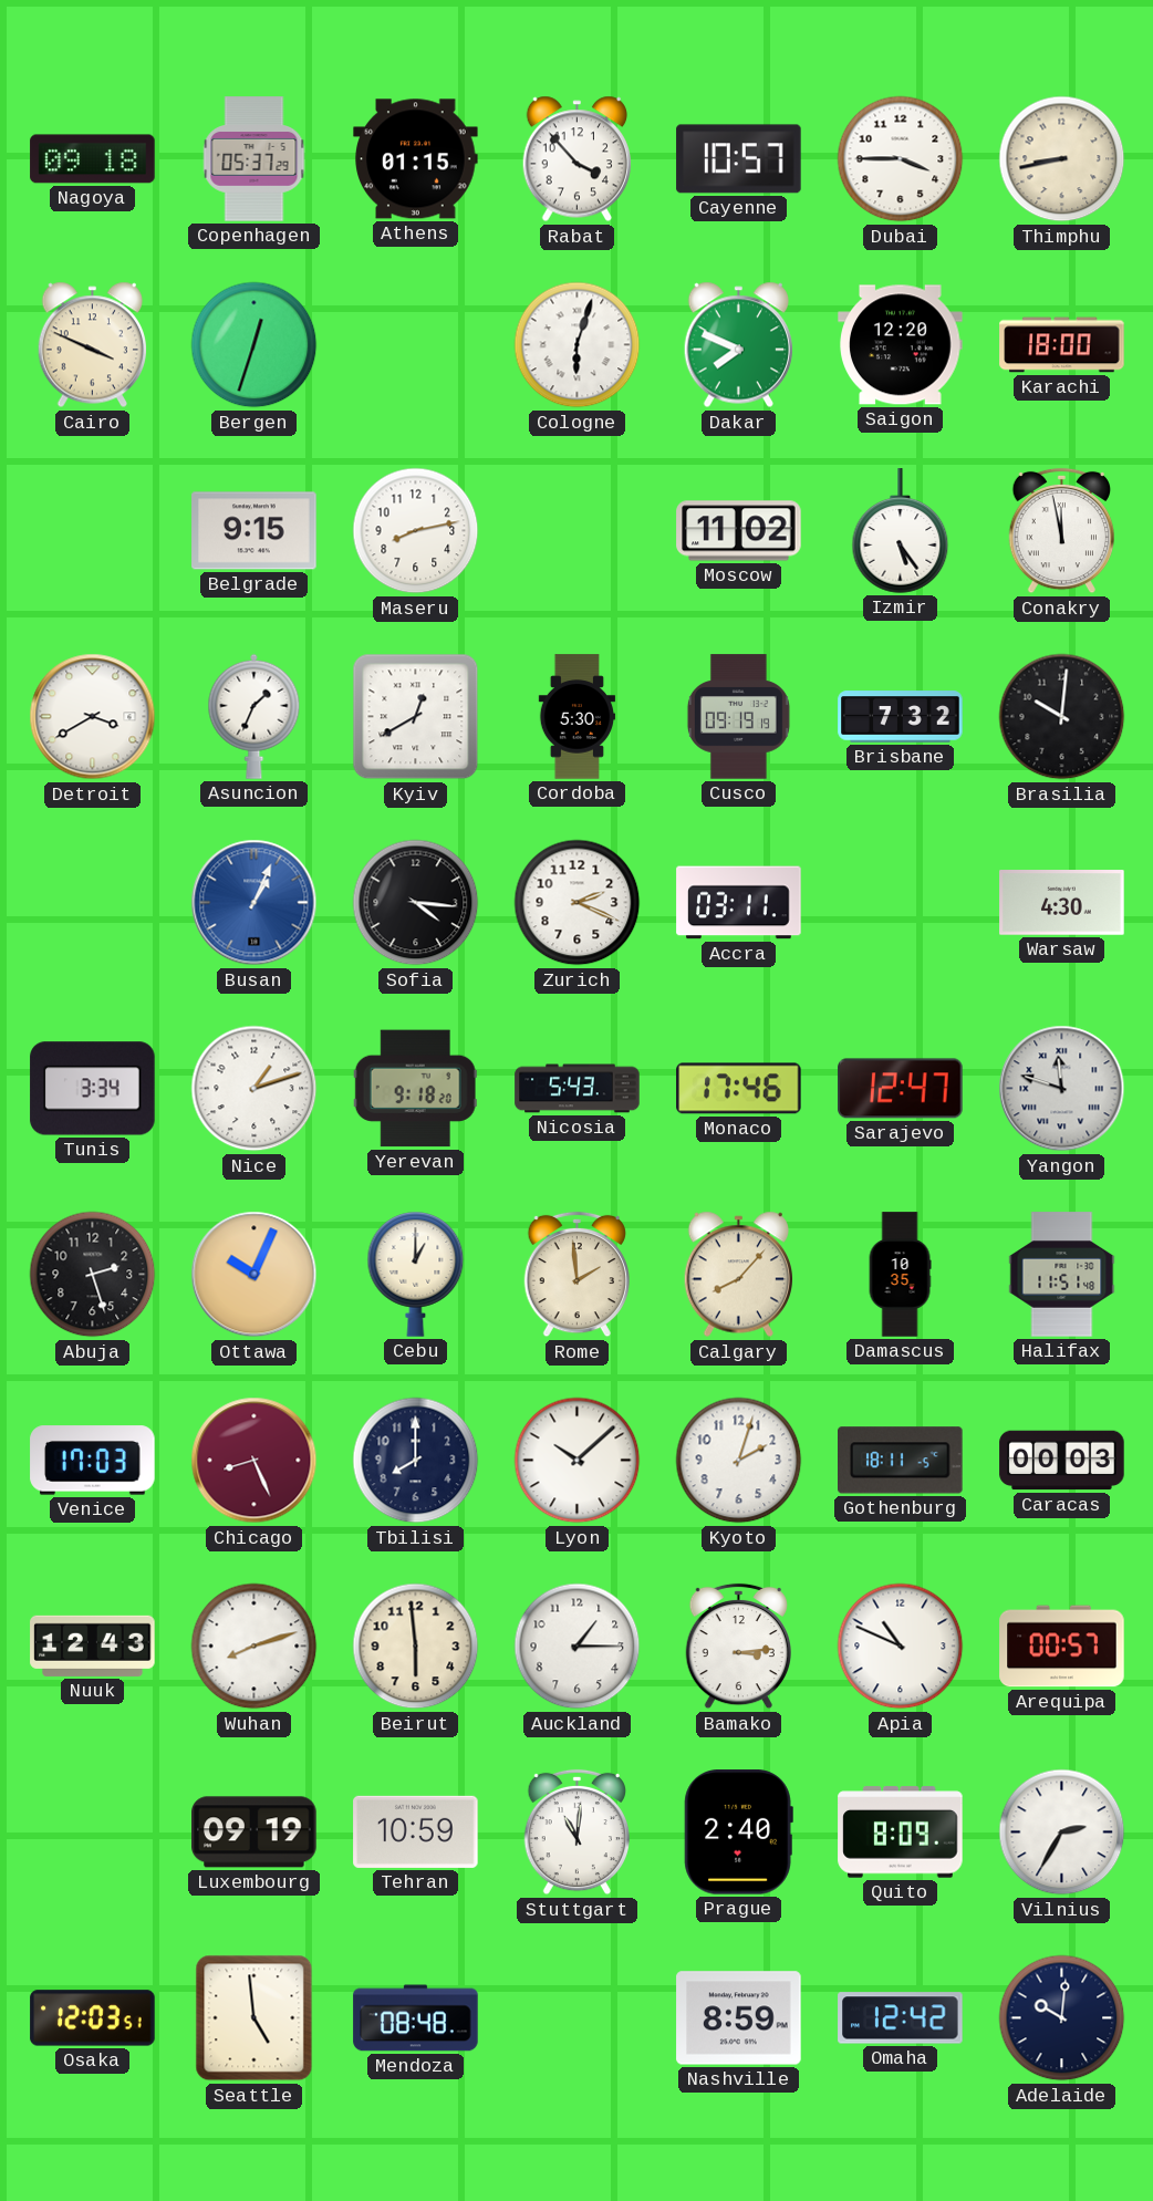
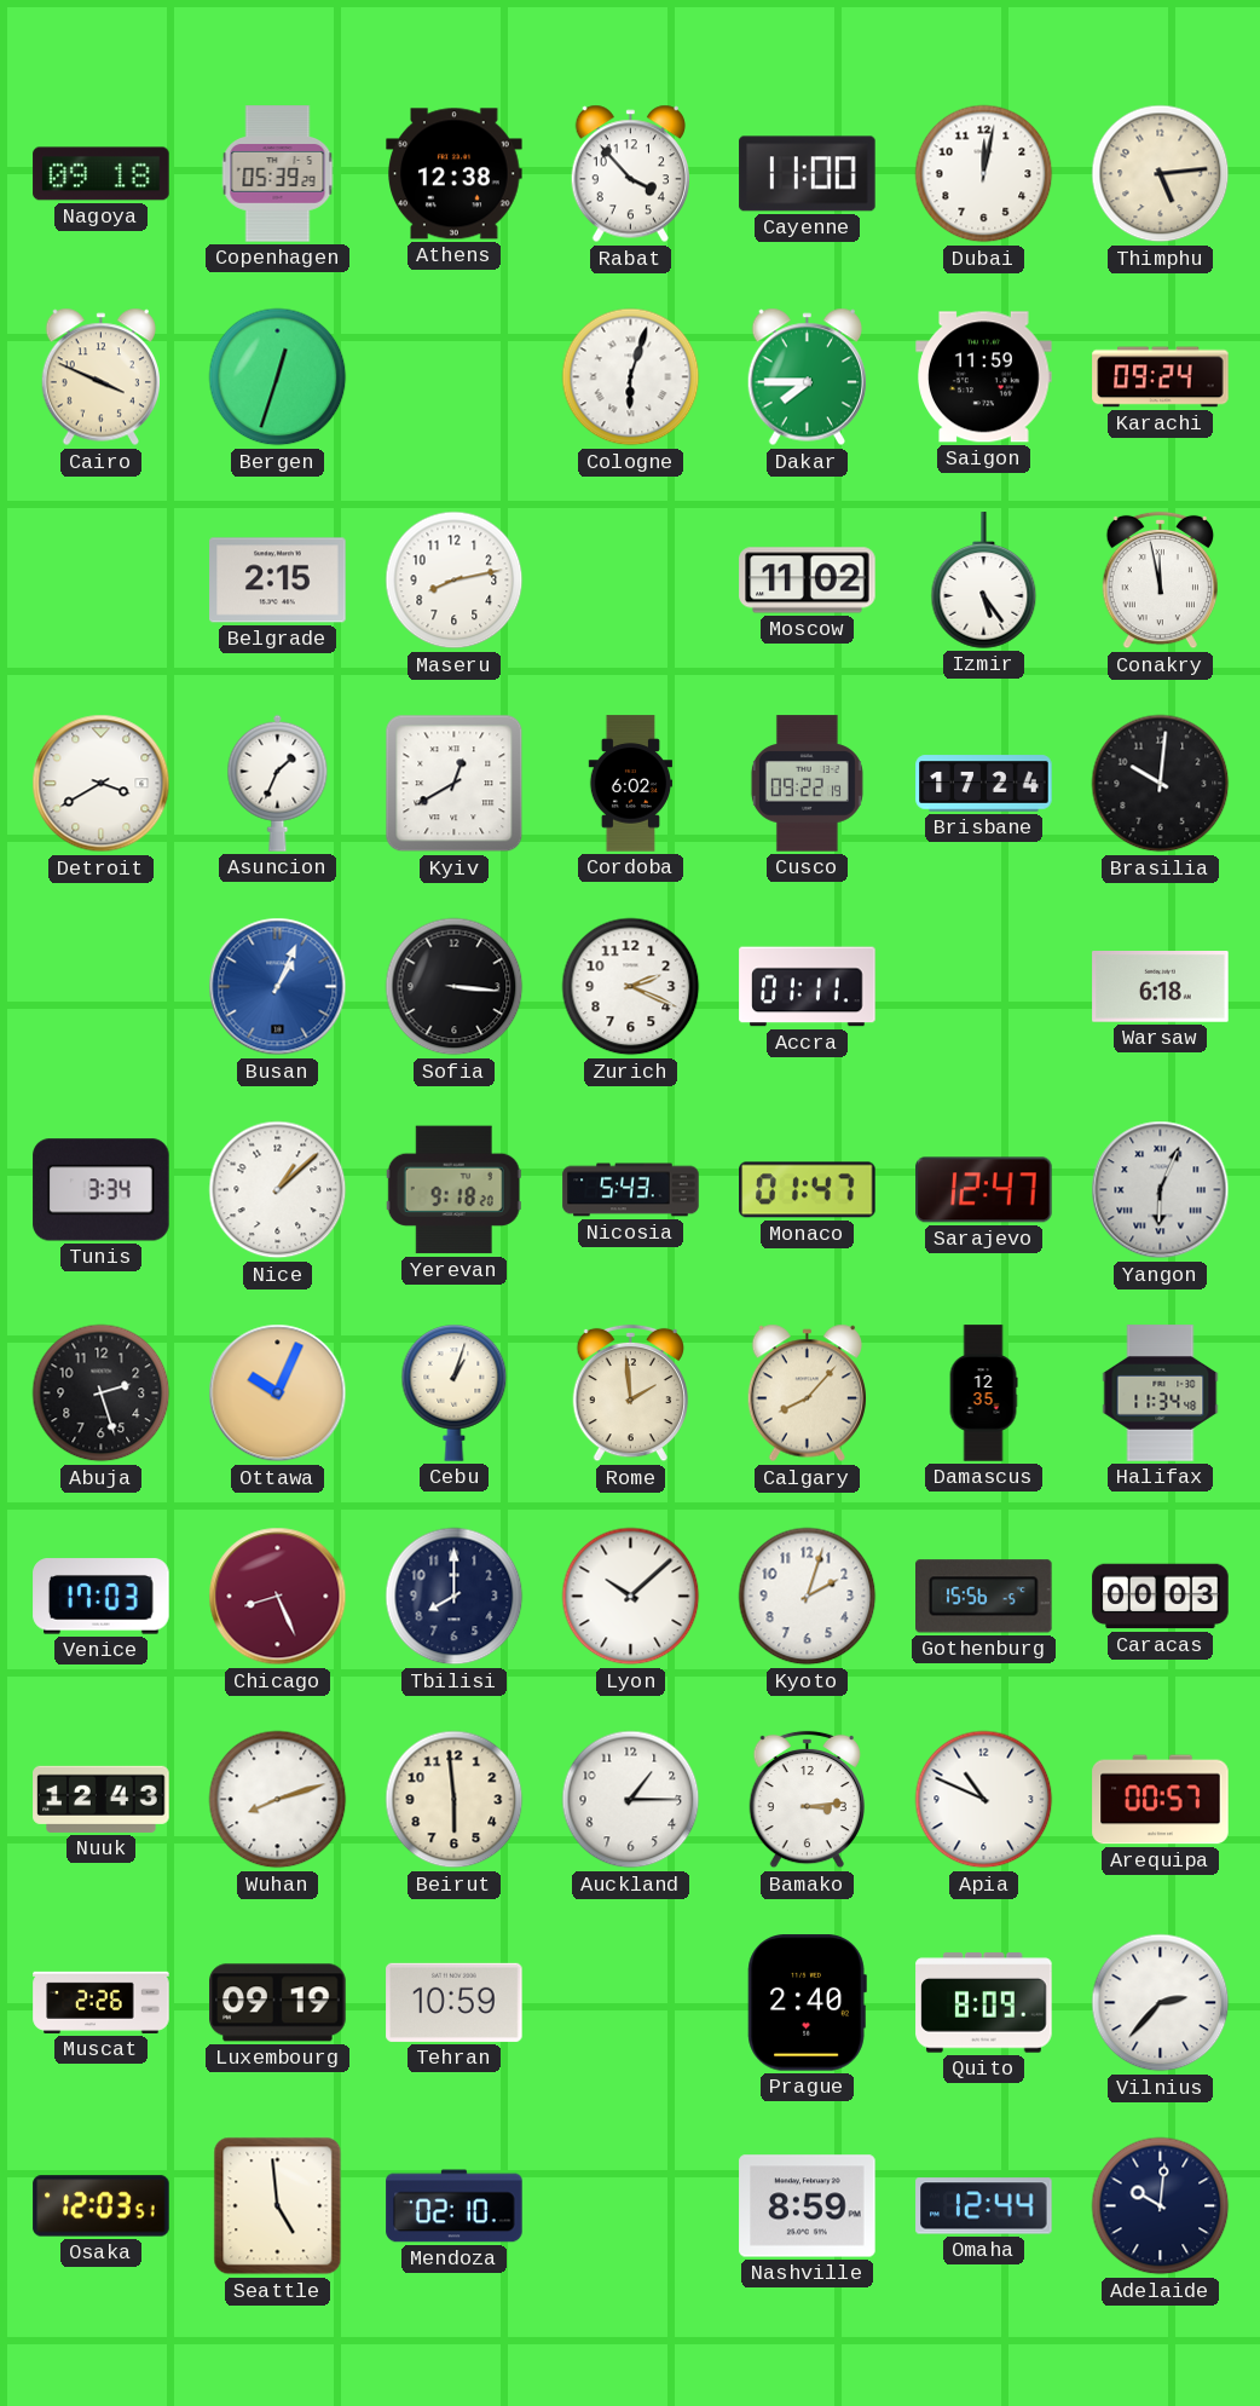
Copenhagen: 05:37 -> 05:39 (278, 174)
Athens: 01:15 -> 12:38 (455, 174)
Cayenne: 10:57 -> 11:00 (808, 174)
Dubai: 3:45 -> 12:02 (984, 174)
Thimphu: 8:43 -> 5:14 (1161, 174)
Dakar: 7:49 -> 7:45 (807, 377)
Saigon: 12:20 -> 11:59 (984, 377)
Karachi: 18:00 -> 09:24 (1161, 377)
Belgrade: 9:15 -> 2:15 (278, 581)
Cordoba: 5:30 -> 6:02 (630, 784)
Cusco: 09:19 -> 09:22 (807, 784)
Brisbane: 7:32 -> 17:24 (984, 784)
Sofia: 4:16 -> 3:16 (455, 987)
Accra: 03:11 -> 01:11 (808, 987)
Warsaw: 4:30 -> 6:18 (1161, 987)
Nice: 1:12 -> 1:08 (278, 1190)
Monaco: 17:46 -> 01:47 (808, 1190)
Yangon: 11:48 -> 6:04 (1161, 1190)
Cebu: 1:00 -> 1:03 (455, 1394)
Damascus: 10:35 -> 12:35 (983, 1394)
Halifax: 11:51 -> 11:34 (1161, 1394)
Gothenburg: 18:11 -> 15:56 (984, 1597)
Muscat: none -> 2:26 (102, 2002)
Stuttgart: 11:01 -> none (576, 1833)
Vilnius: 2:35 -> 2:37 (1161, 2003)
Mendoza: 08:48 -> 02:10 (455, 2206)
Omaha: 12:42 -> 12:44 (984, 2206)
